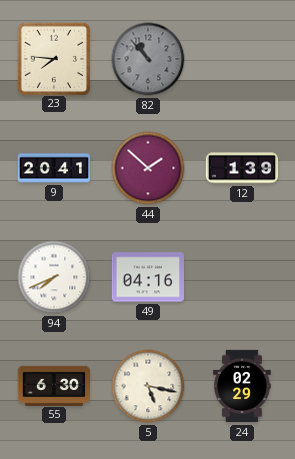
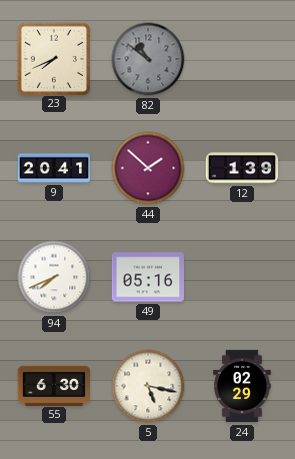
23: 7:46 -> 7:41 (53, 58)
82: 10:53 -> 10:51 (148, 59)
49: 04:16 -> 05:16 (148, 277)
